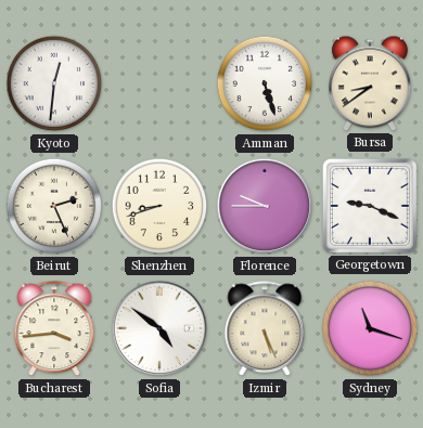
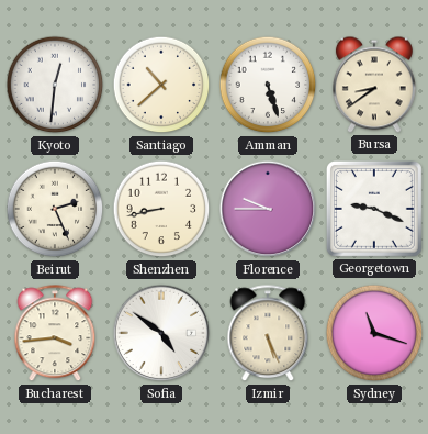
Santiago: none -> 10:38 (161, 85)
Shenzhen: 8:42 -> 8:43 (161, 209)
